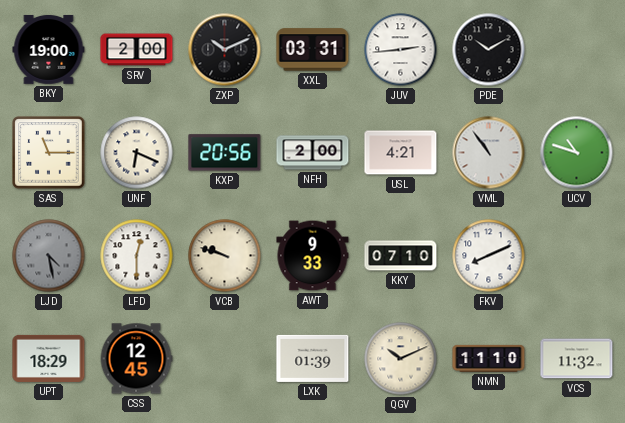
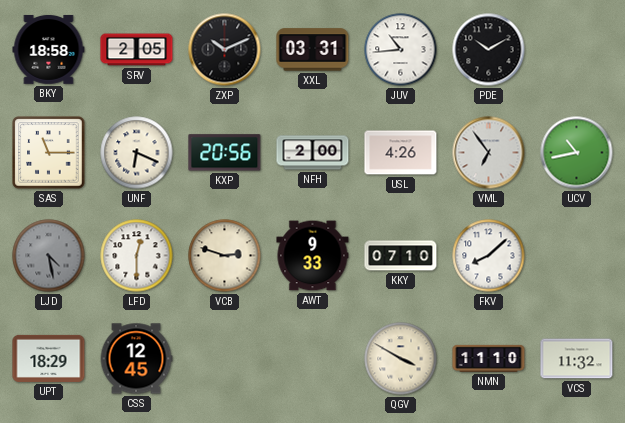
BKY: 19:00 -> 18:58 (49, 50)
SRV: 2:00 -> 2:05 (137, 50)
JUV: 2:44 -> 10:44 (401, 50)
USL: 4:21 -> 4:26 (401, 153)
VML: 10:54 -> 6:54 (489, 153)
UCV: 10:48 -> 10:43 (577, 153)
VCB: 9:48 -> 2:48 (225, 256)
FKV: 8:11 -> 8:08 (489, 256)
LXK: 01:39 -> none (313, 358)
QGV: 10:11 -> 3:50 (401, 359)
